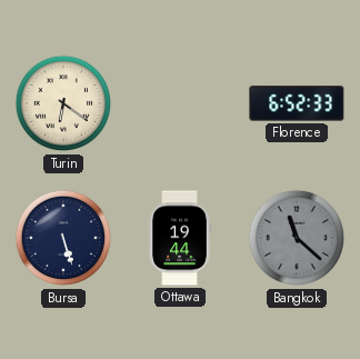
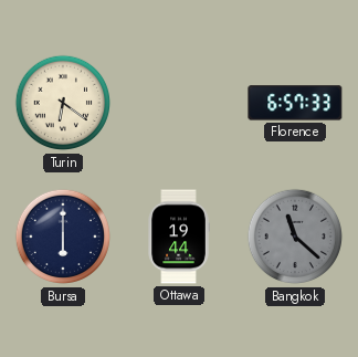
Florence: 6:52 -> 6:57 (295, 103)
Bursa: 5:27 -> 6:00 (63, 237)
